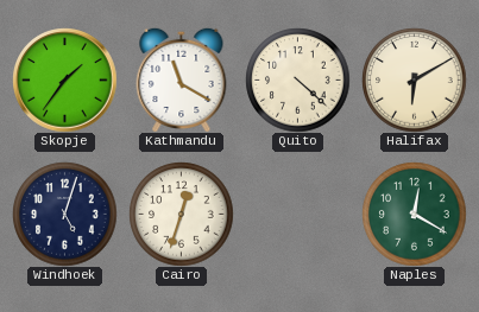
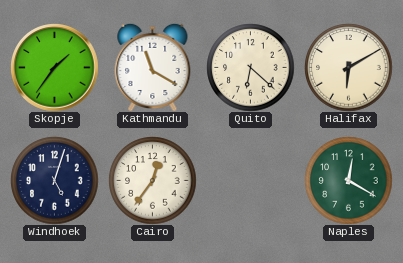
Quito: 4:22 -> 6:22 (250, 67)
Cairo: 12:33 -> 12:36 (152, 180)
